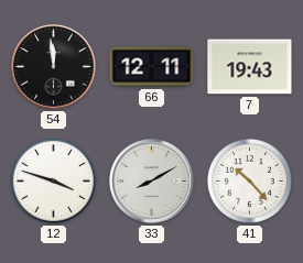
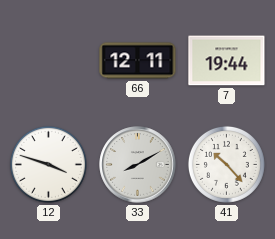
54: 11:59 -> none (54, 67)
7: 19:43 -> 19:44 (227, 61)
